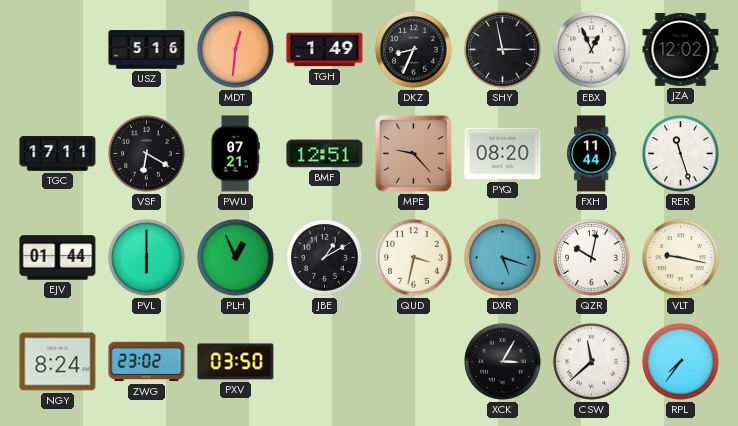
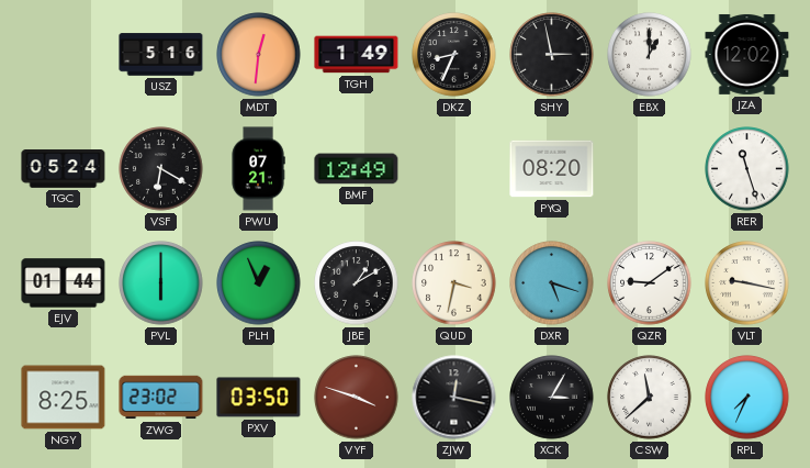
EBX: 12:56 -> 1:00 (650, 55)
TGC: 17:11 -> 05:24 (64, 169)
BMF: 12:51 -> 12:49 (357, 169)
MPE: 9:23 -> none (413, 153)
FXH: 11:44 -> none (592, 154)
QZR: 10:02 -> 9:09 (650, 283)
NGY: 8:24 -> 8:25 (64, 398)
VYF: none -> 3:48 (357, 398)
ZJW: none -> 12:17 (454, 398)
RPL: 7:36 -> 7:34 (747, 398)
